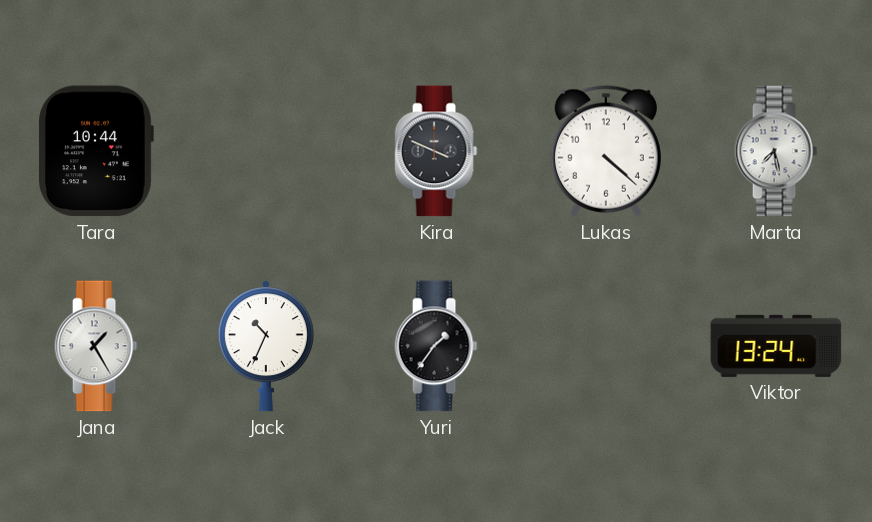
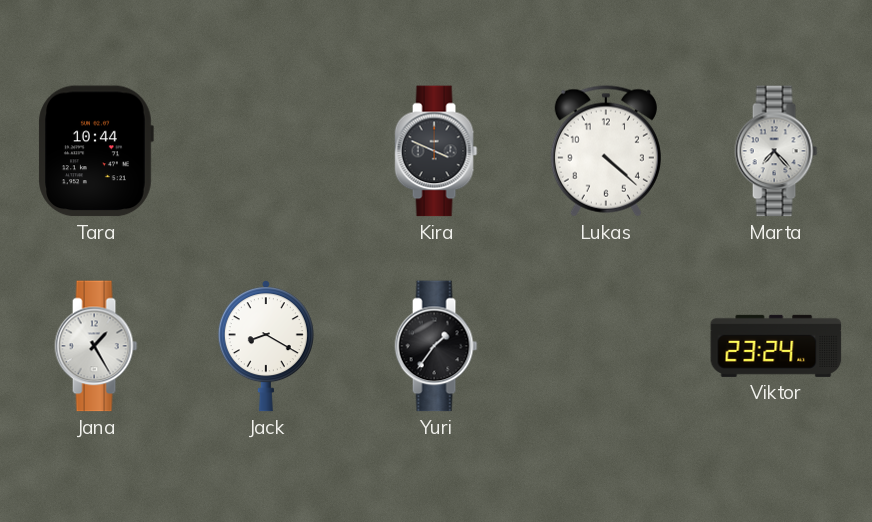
Marta: 7:28 -> 7:23 (776, 151)
Jack: 10:34 -> 8:20 (266, 346)
Viktor: 13:24 -> 23:24 (776, 346)
